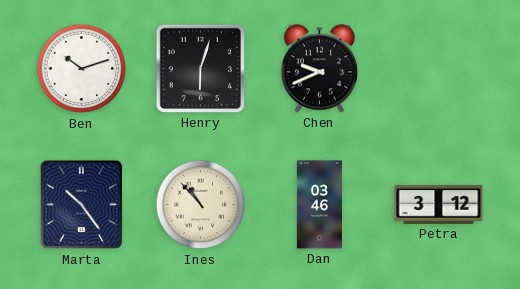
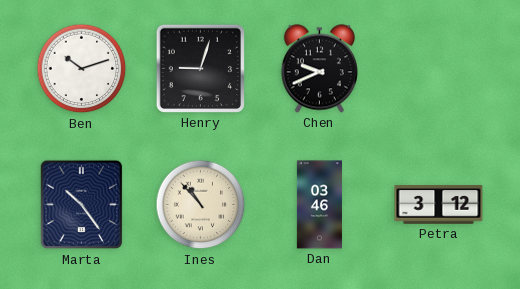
Henry: 6:03 -> 9:03 (200, 68)
